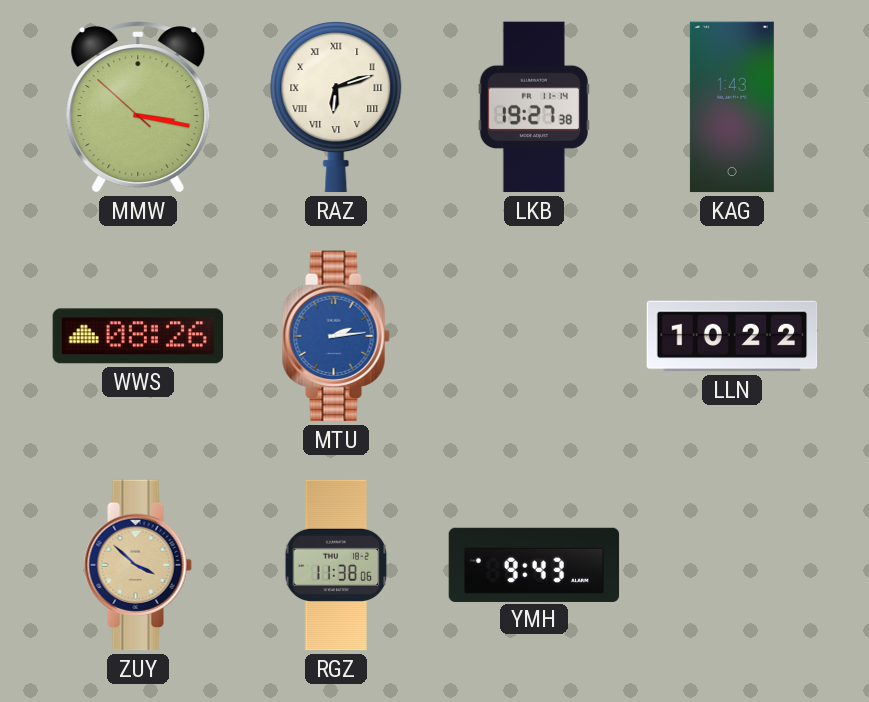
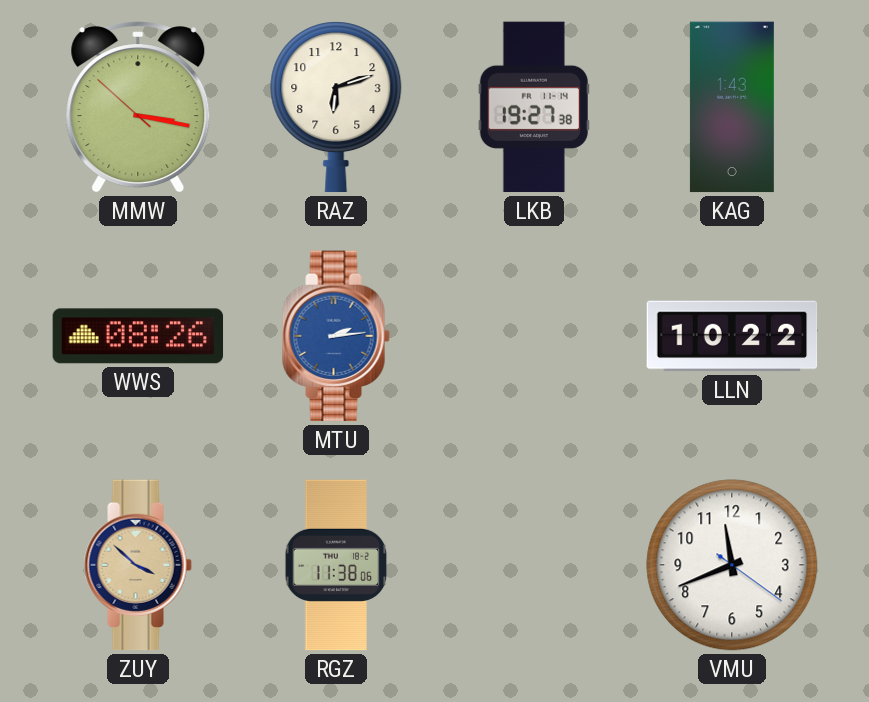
RAZ numerals: Roman -> Arabic (336, 107)
YMH: 9:43 -> none (534, 564)
VMU: none -> 11:41 (732, 565)
